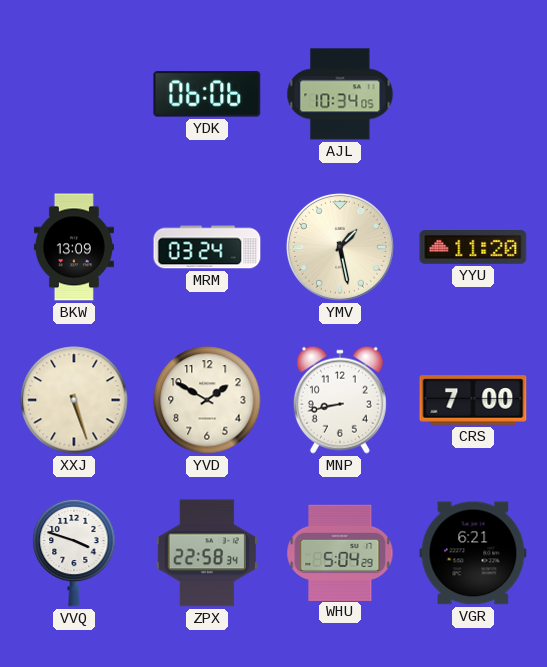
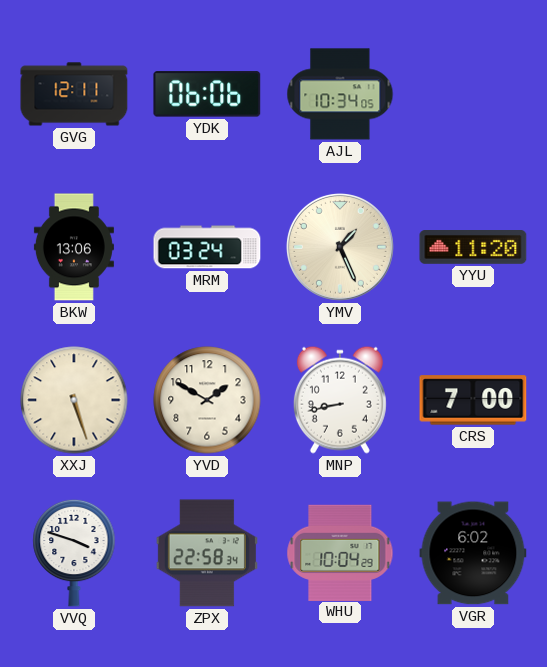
GVG: none -> 12:11 (74, 94)
BKW: 13:09 -> 13:06 (74, 247)
YMV: 1:28 -> 1:26 (340, 247)
WHU: 5:04 -> 10:04 (340, 552)
VGR: 6:21 -> 6:02 (473, 553)
